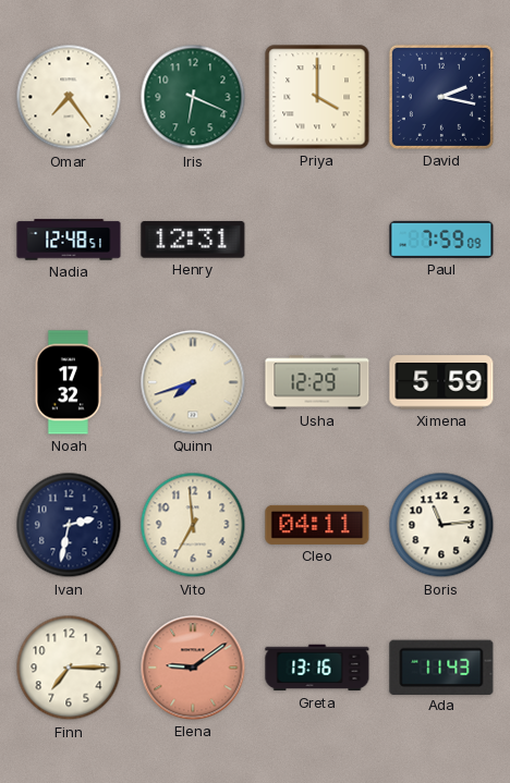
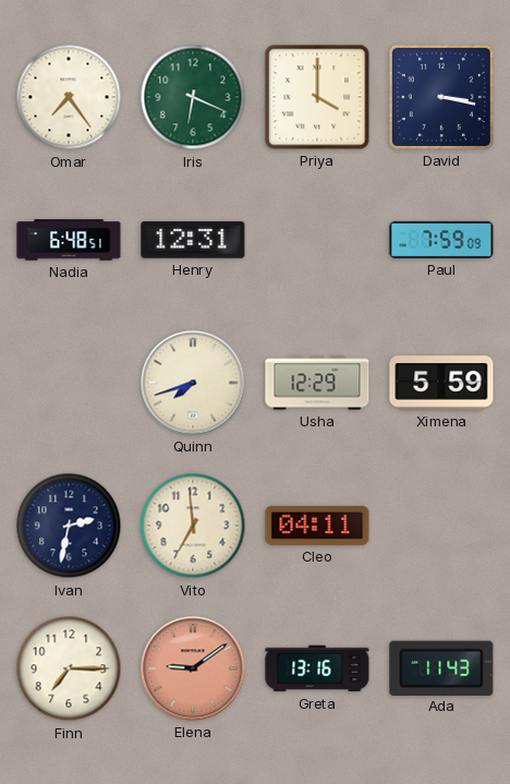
David: 2:17 -> 3:17 (441, 97)
Nadia: 12:48 -> 6:48 (69, 240)
Noah: 17:32 -> none (69, 382)
Boris: 11:14 -> none (441, 525)
